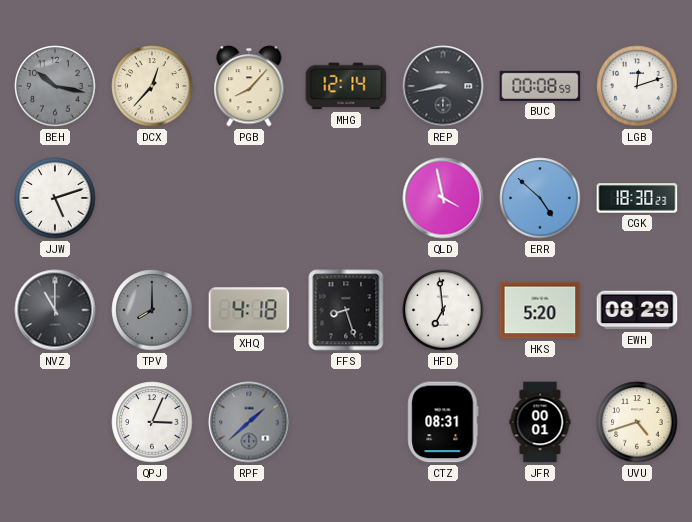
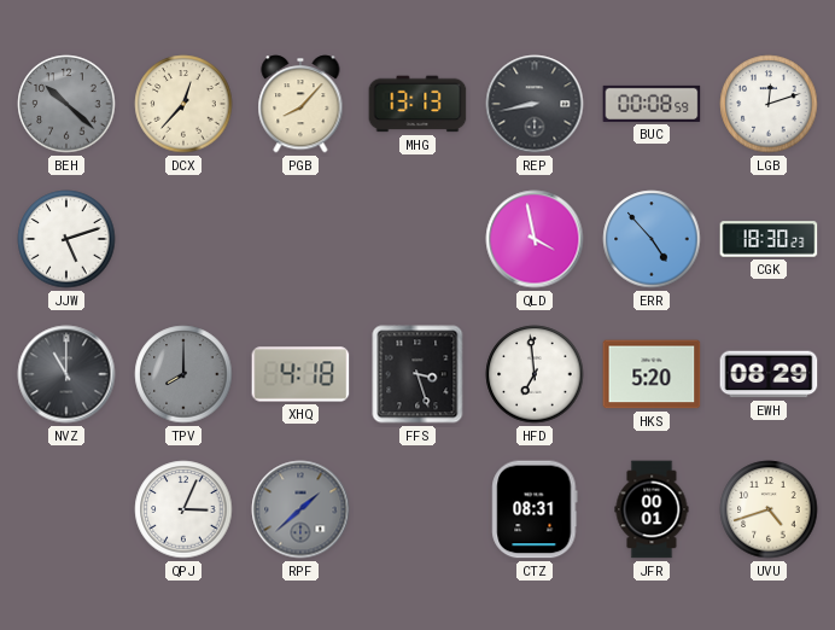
BEH: 10:17 -> 10:22 (66, 104)
MHG: 12:14 -> 13:13 (417, 104)
ERR: 4:52 -> 4:53 (652, 239)
FFS: 8:27 -> 3:27 (417, 374)
